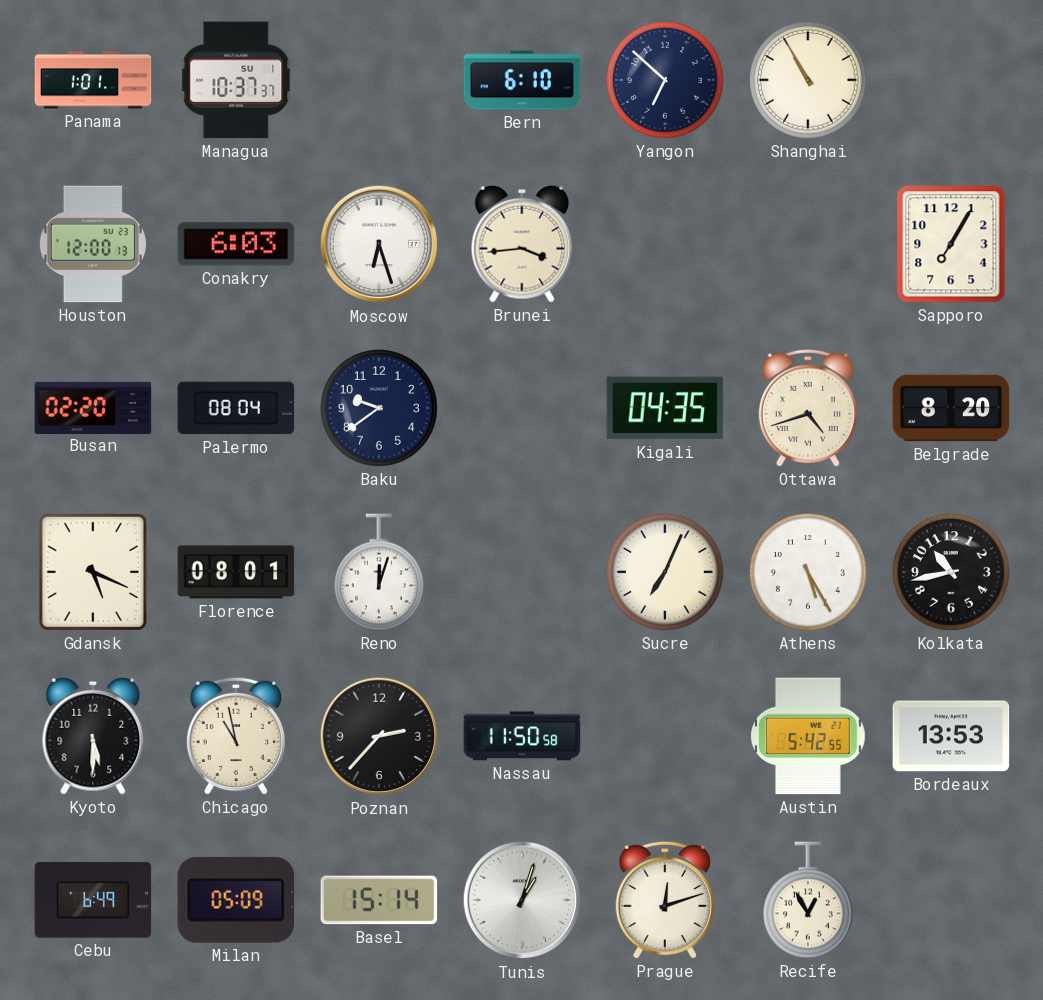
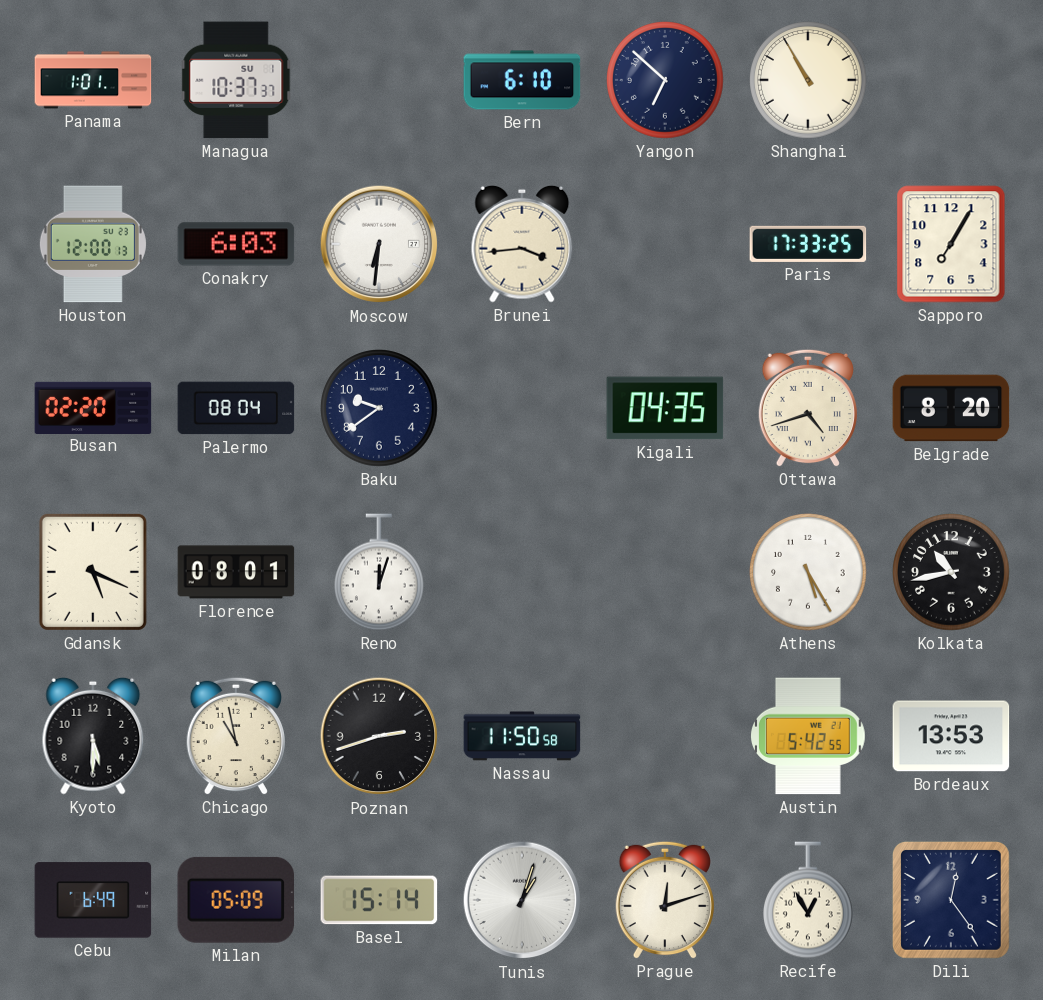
Moscow: 6:27 -> 6:31 (379, 244)
Paris: none -> 17:33 (808, 244)
Sucre: 7:04 -> none (666, 573)
Poznan: 2:37 -> 2:42 (379, 736)
Dili: none -> 12:24 (951, 900)
